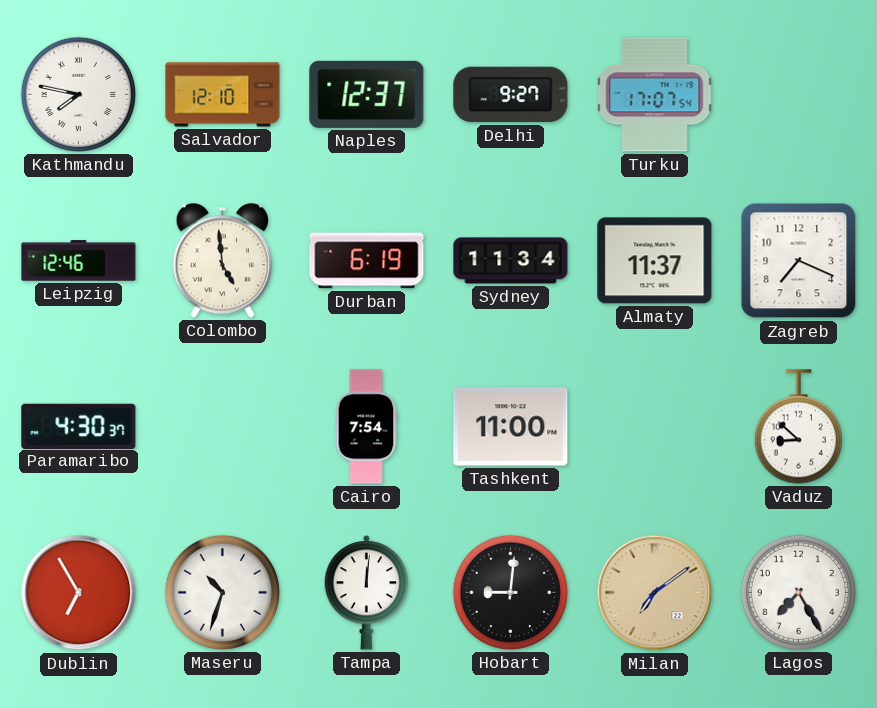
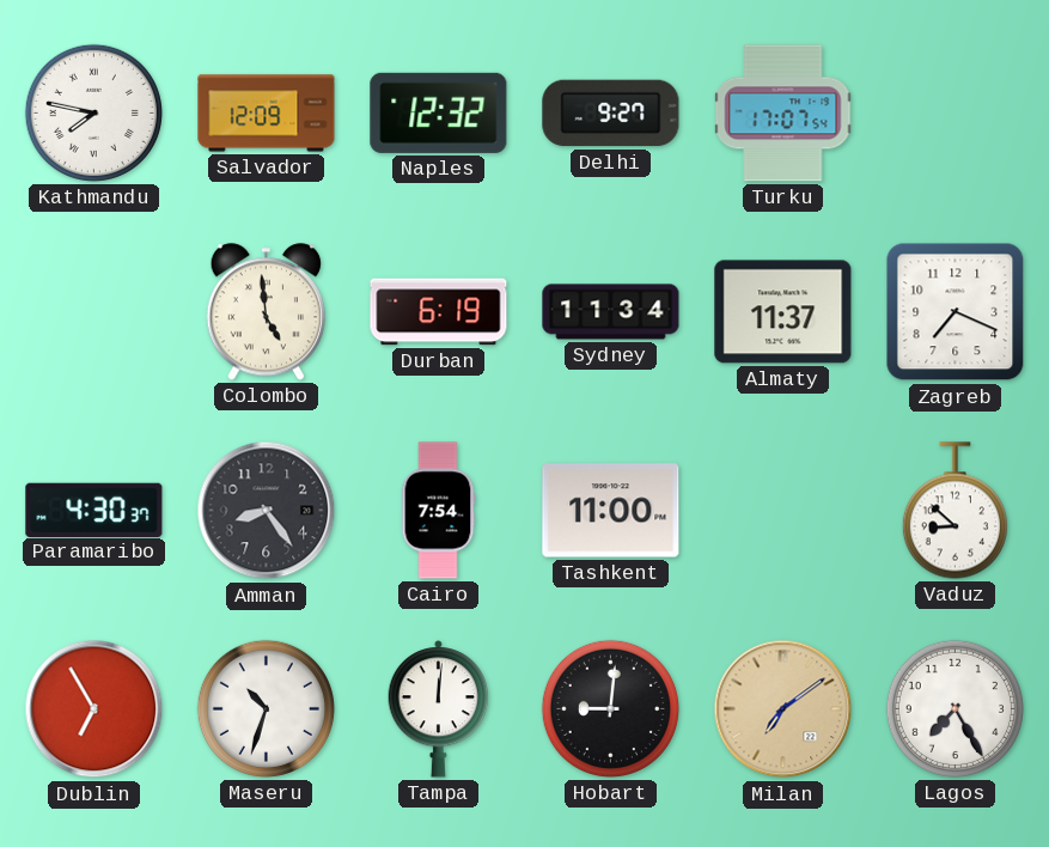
Salvador: 12:10 -> 12:09 (267, 114)
Naples: 12:37 -> 12:32 (439, 112)
Leipzig: 12:46 -> none (79, 261)
Amman: none -> 8:24 (267, 511)
